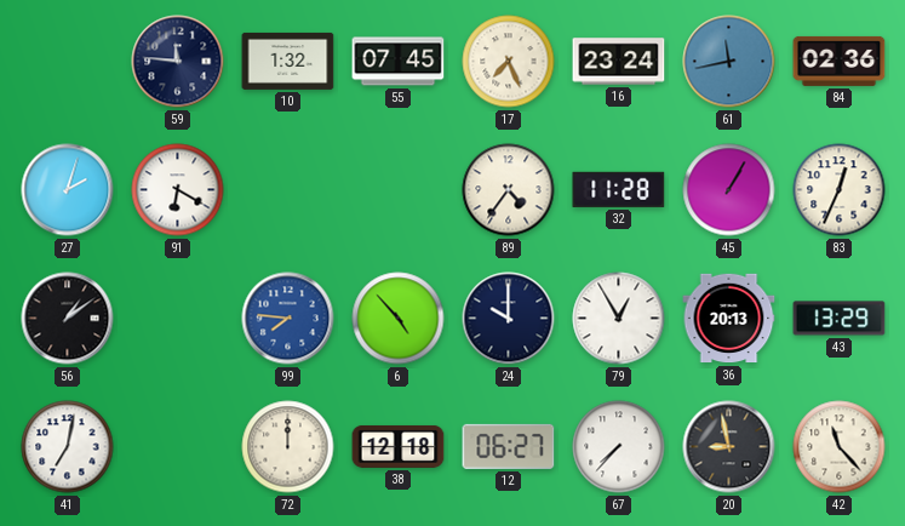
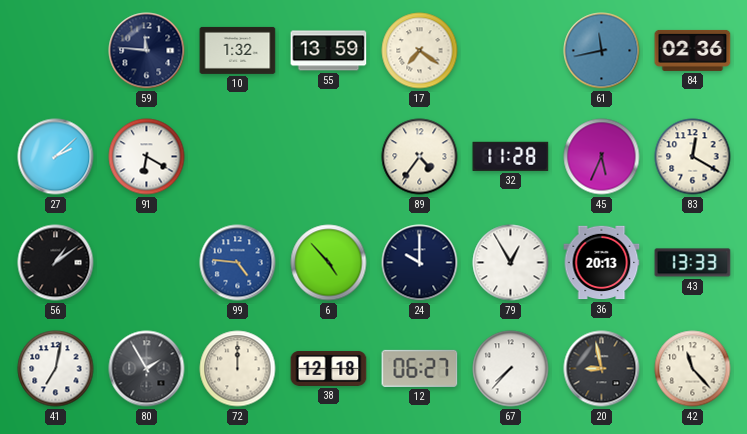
55: 07:45 -> 13:59 (329, 51)
17: 7:26 -> 7:21 (420, 51)
16: 23:24 -> none (619, 62)
27: 2:03 -> 2:08 (56, 157)
45: 1:05 -> 5:34 (602, 157)
83: 12:34 -> 12:20 (693, 157)
99: 7:46 -> 4:46 (238, 263)
43: 13:29 -> 13:33 (693, 263)
80: none -> 1:55 (147, 369)
